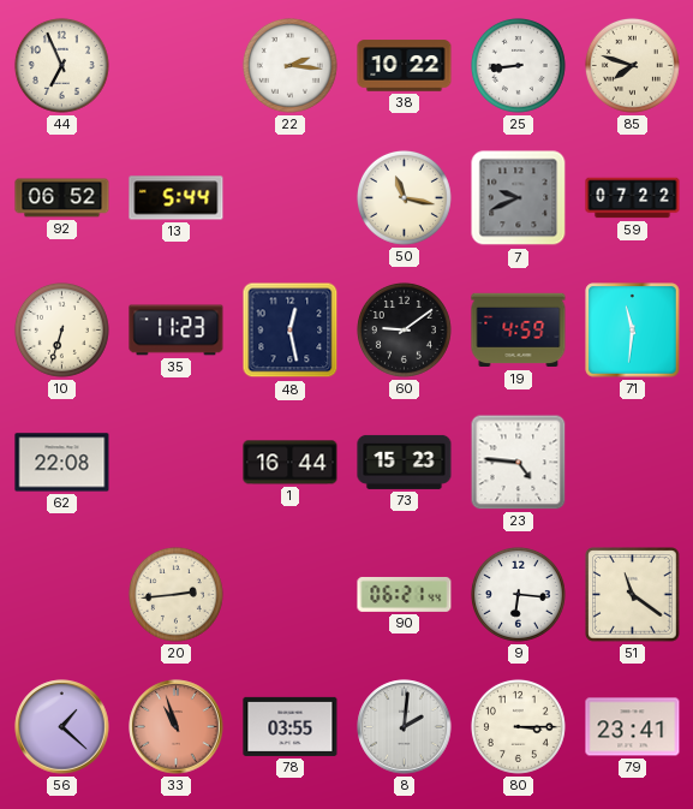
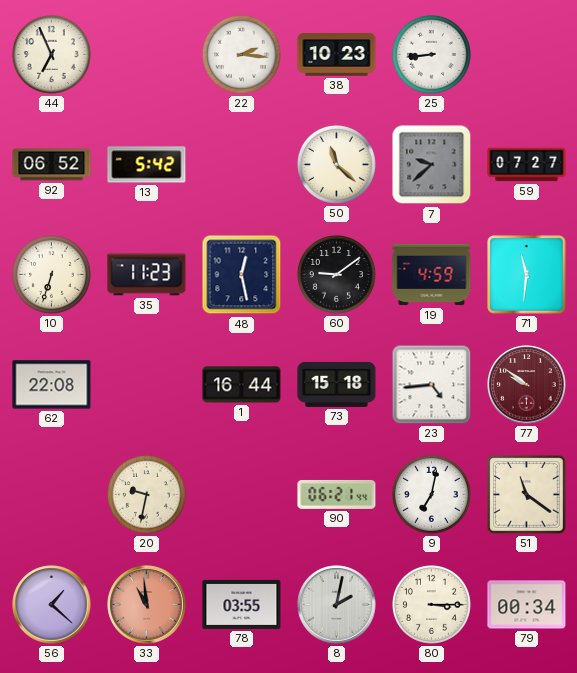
38: 10:22 -> 10:23 (337, 55)
85: 7:48 -> none (632, 65)
13: 5:44 -> 5:42 (147, 165)
50: 11:17 -> 11:22 (336, 164)
7: 9:41 -> 9:38 (432, 165)
59: 07:22 -> 07:27 (527, 165)
73: 15:23 -> 15:18 (337, 384)
23: 4:46 -> 4:44 (432, 385)
77: none -> 9:51 (527, 385)
20: 2:44 -> 9:32 (146, 494)
9: 6:16 -> 7:02 (431, 494)
33: 10:57 -> 10:59 (147, 605)
8: 2:01 -> 2:02 (337, 605)
79: 23:41 -> 00:34 (527, 605)
